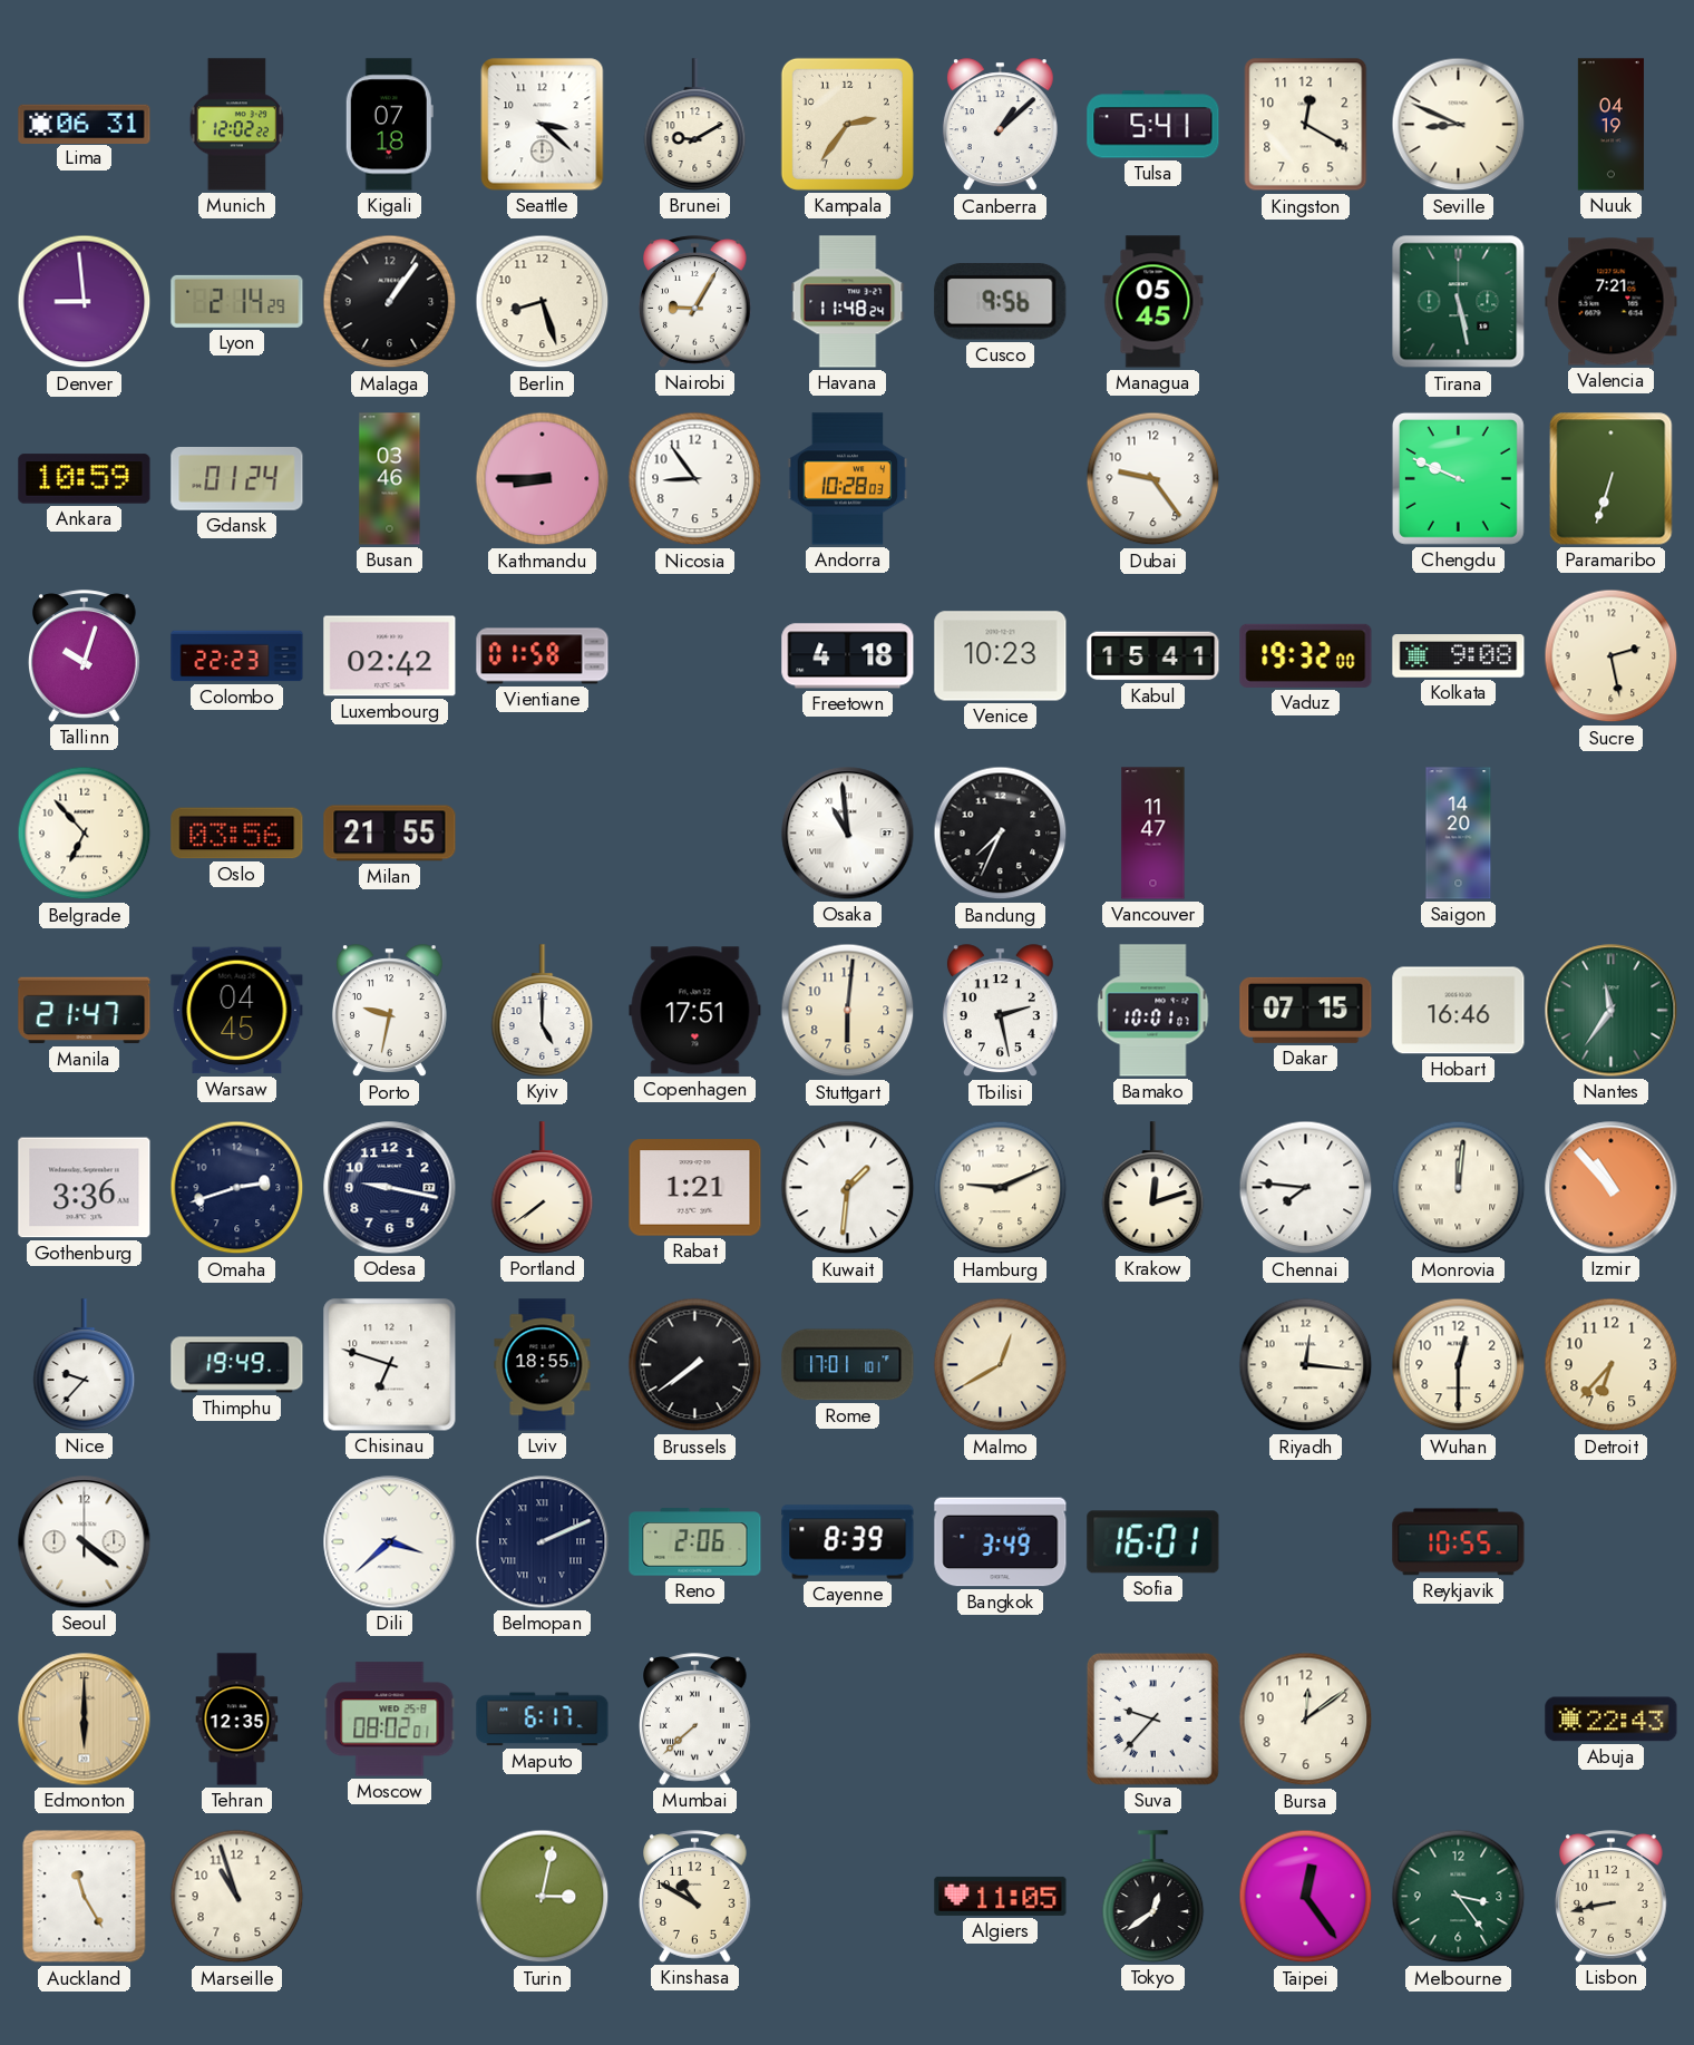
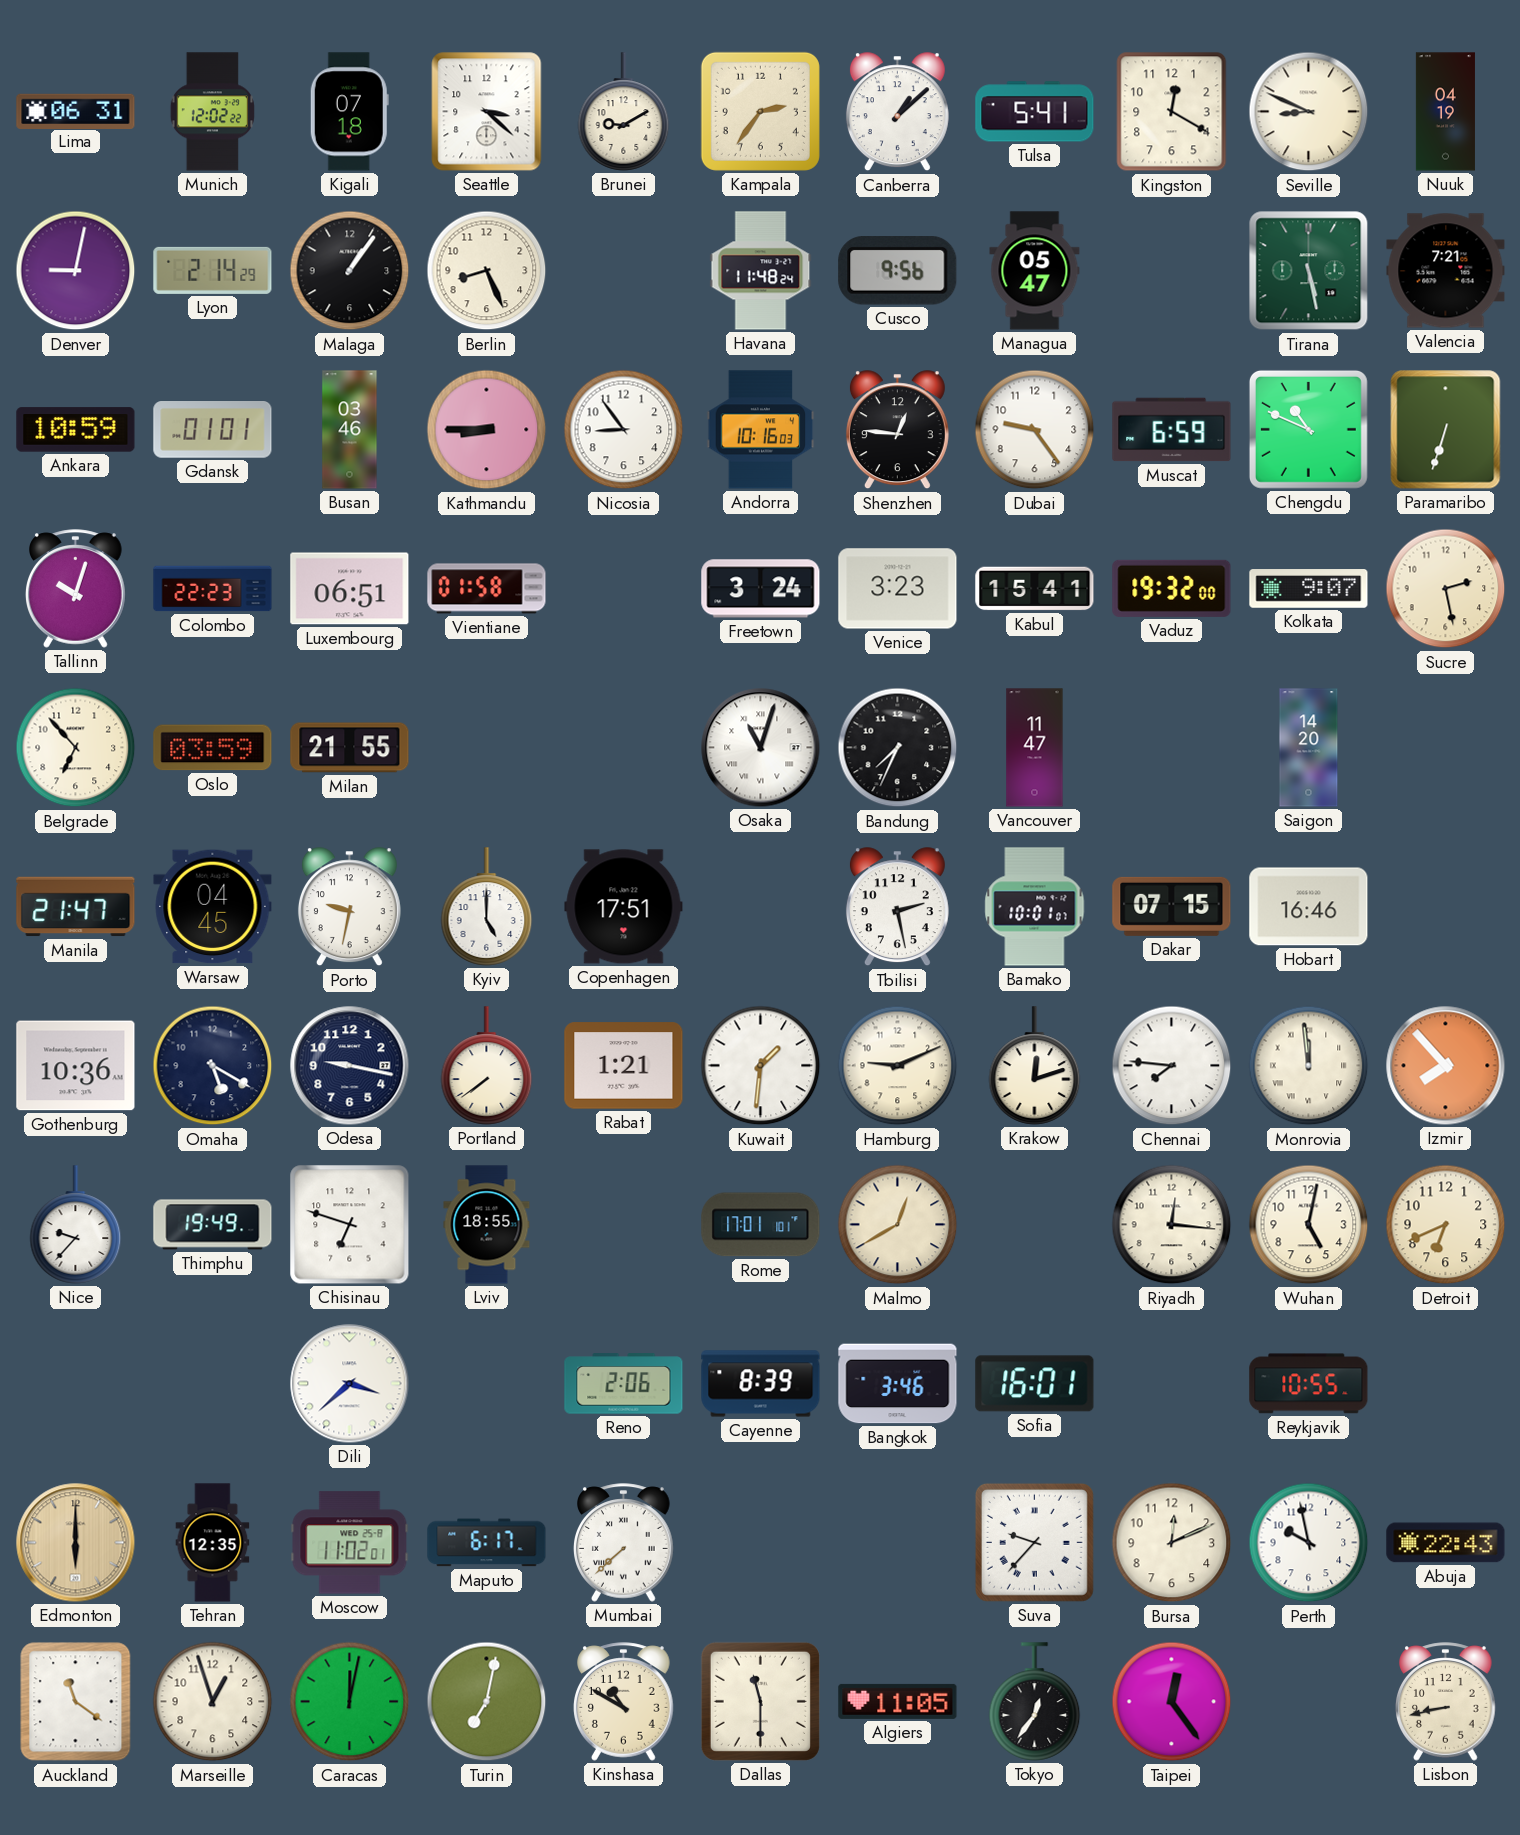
Denver: 8:59 -> 9:02 (76, 271)
Berlin: 8:27 -> 8:26 (487, 271)
Nairobi: 9:05 -> none (695, 302)
Managua: 05:45 -> 05:47 (1035, 271)
Gdansk: 01:24 -> 01:01 (213, 430)
Andorra: 10:28 -> 10:16 (761, 430)
Shenzhen: none -> 12:46 (897, 430)
Muscat: none -> 6:59 (1172, 430)
Chengdu: 9:49 -> 10:49 (1308, 429)
Luxembourg: 02:42 -> 06:51 (350, 589)
Freetown: 4:18 -> 3:24 (761, 589)
Venice: 10:23 -> 3:23 (898, 589)
Kolkata: 9:08 -> 9:07 (1309, 589)
Oslo: 03:56 -> 03:59 (213, 748)
Osaka: 10:59 -> 11:03 (761, 748)
Stuttgart: 6:01 -> none (848, 1011)
Nantes: 11:36 -> none (1612, 1011)
Gothenburg: 3:36 -> 10:36 (76, 1066)
Omaha: 2:42 -> 5:20 (213, 1066)
Monrovia: 12:01 -> 11:59 (1309, 1066)
Izmir: 10:53 -> 7:53 (1446, 1066)
Brussels: 7:39 -> none (695, 1365)
Wuhan: 12:30 -> 5:02 (1309, 1225)
Detroit: 6:37 -> 6:41 (1446, 1225)
Seoul: 4:21 -> none (85, 1542)
Belmopan: 2:11 -> none (543, 1542)
Bangkok: 3:49 -> 3:46 (898, 1384)
Moscow: 08:02 -> 11:02 (350, 1543)
Bursa: 12:09 -> 12:11 (1172, 1543)
Perth: none -> 9:58 (1309, 1543)
Auckland: 11:25 -> 11:21 (76, 1702)
Marseille: 10:57 -> 12:57 (213, 1702)
Caracas: none -> 12:02 (350, 1702)
Turin: 3:02 -> 7:02 (487, 1702)
Dallas: none -> 11:30 (760, 1701)
Tokyo: 12:39 -> 12:36 (1035, 1702)
Melbourne: 3:24 -> none (1459, 1897)
